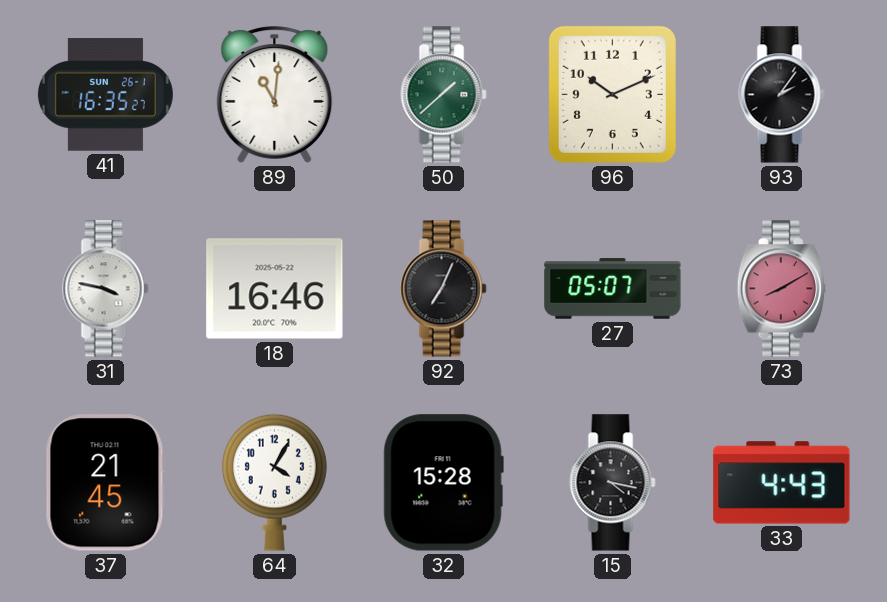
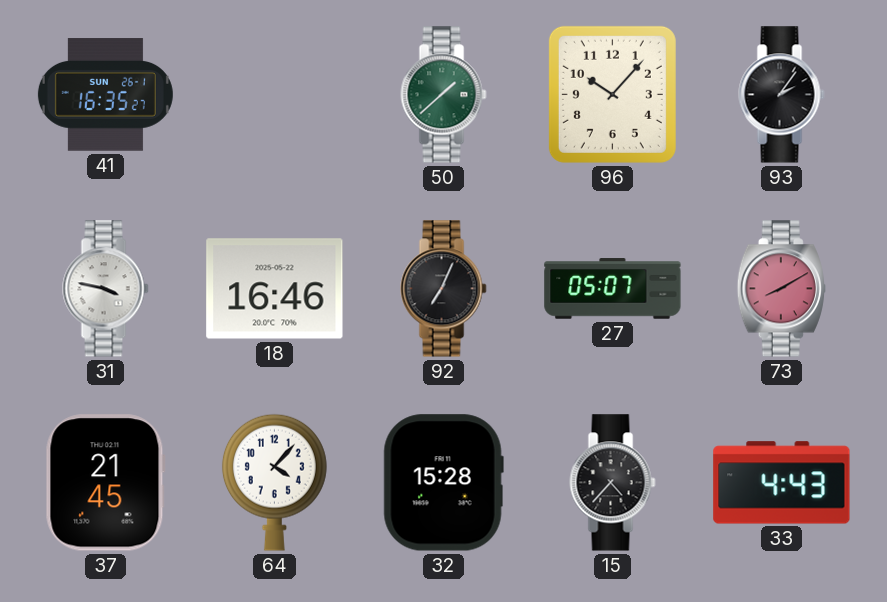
89: 11:01 -> none (275, 95)
96: 10:11 -> 10:07 (612, 94)
64: 4:05 -> 4:07 (274, 482)
15: 4:17 -> 4:37 (613, 483)
